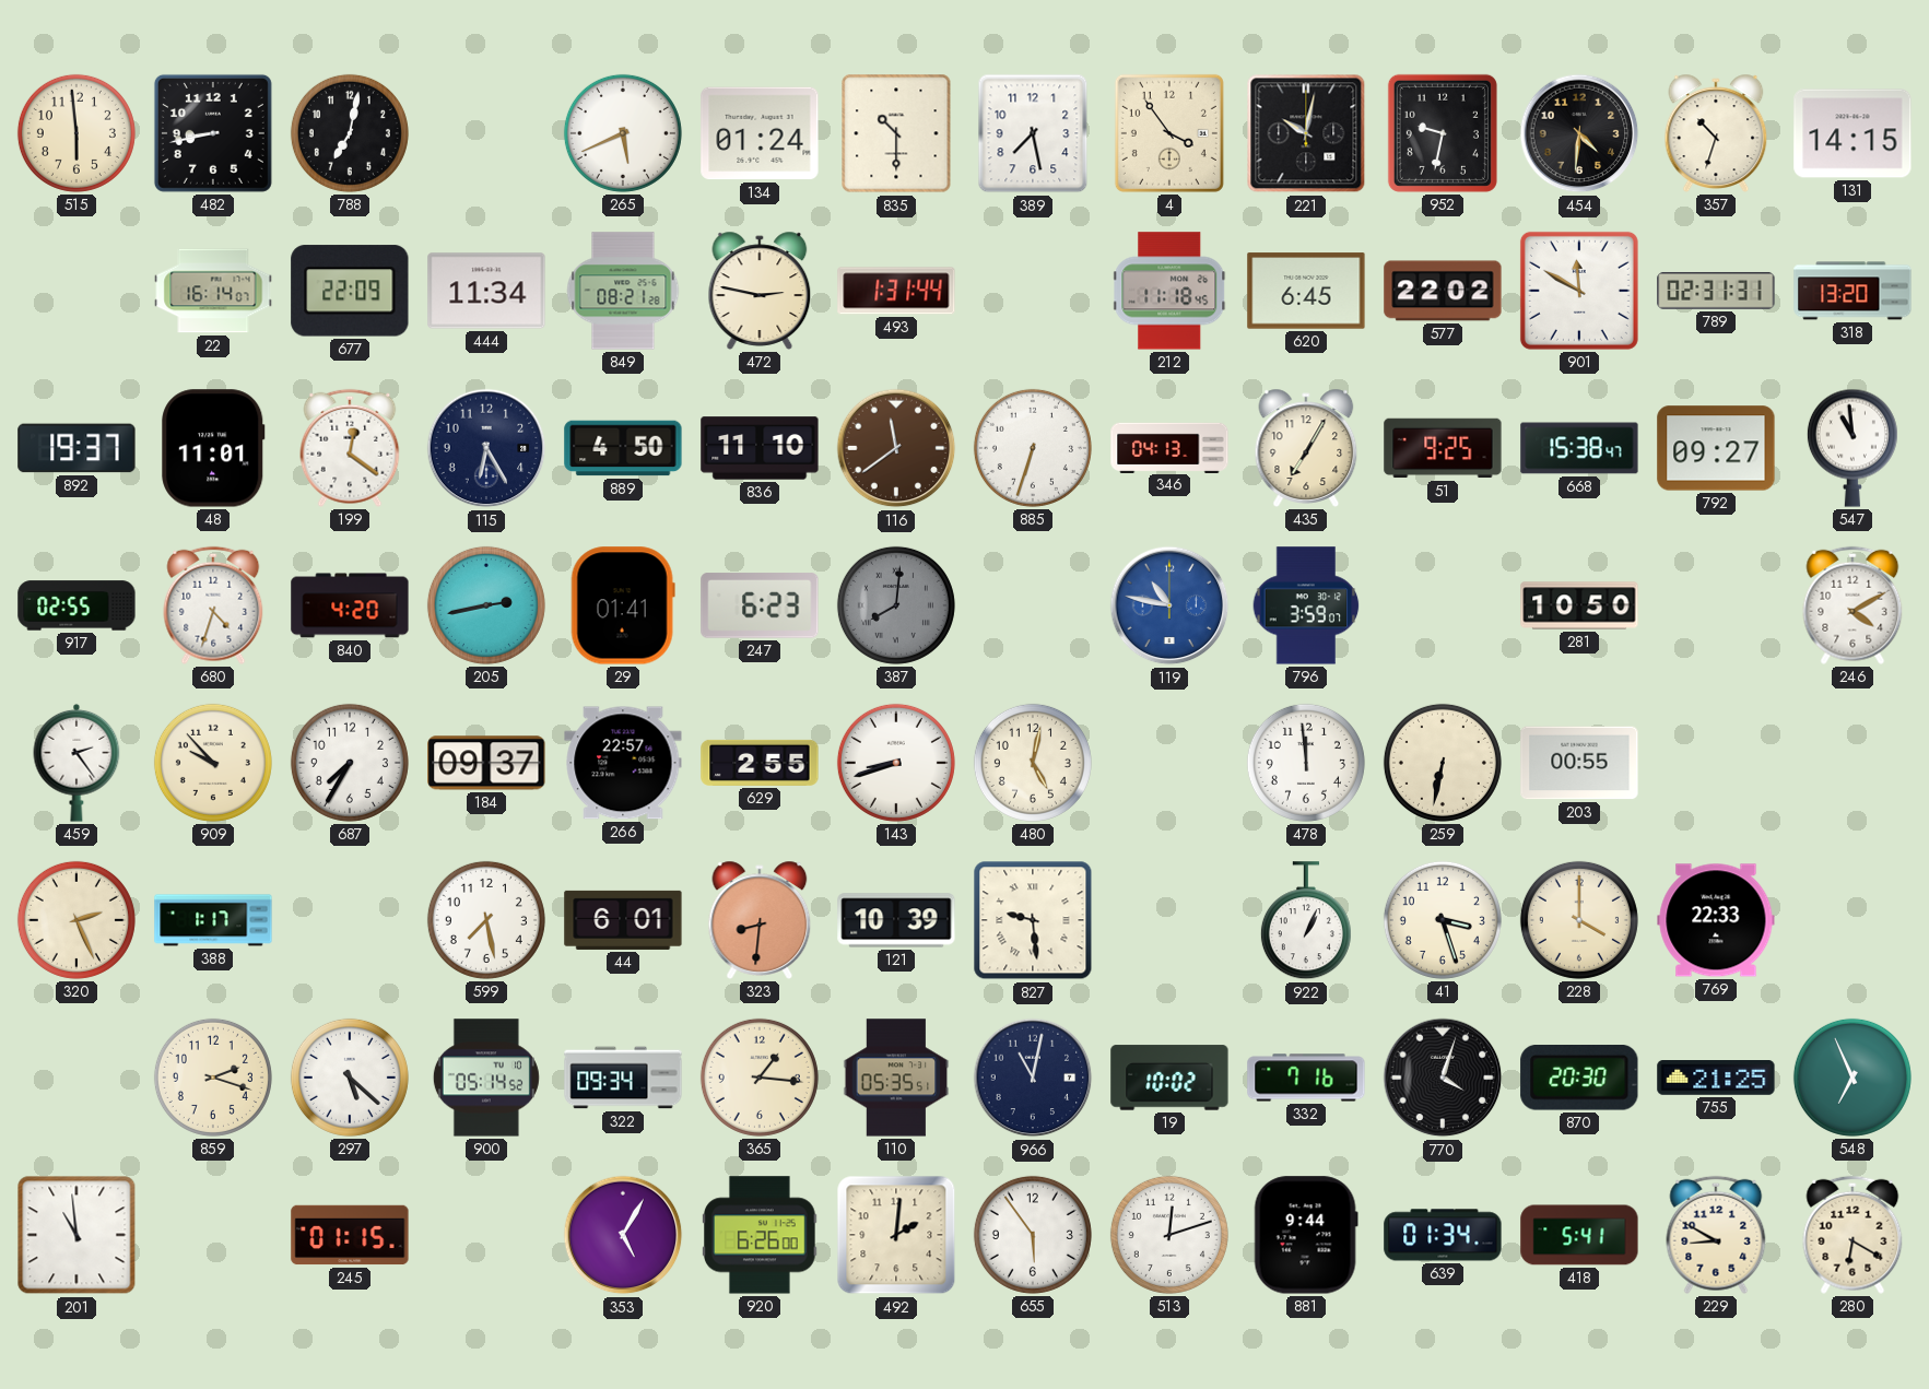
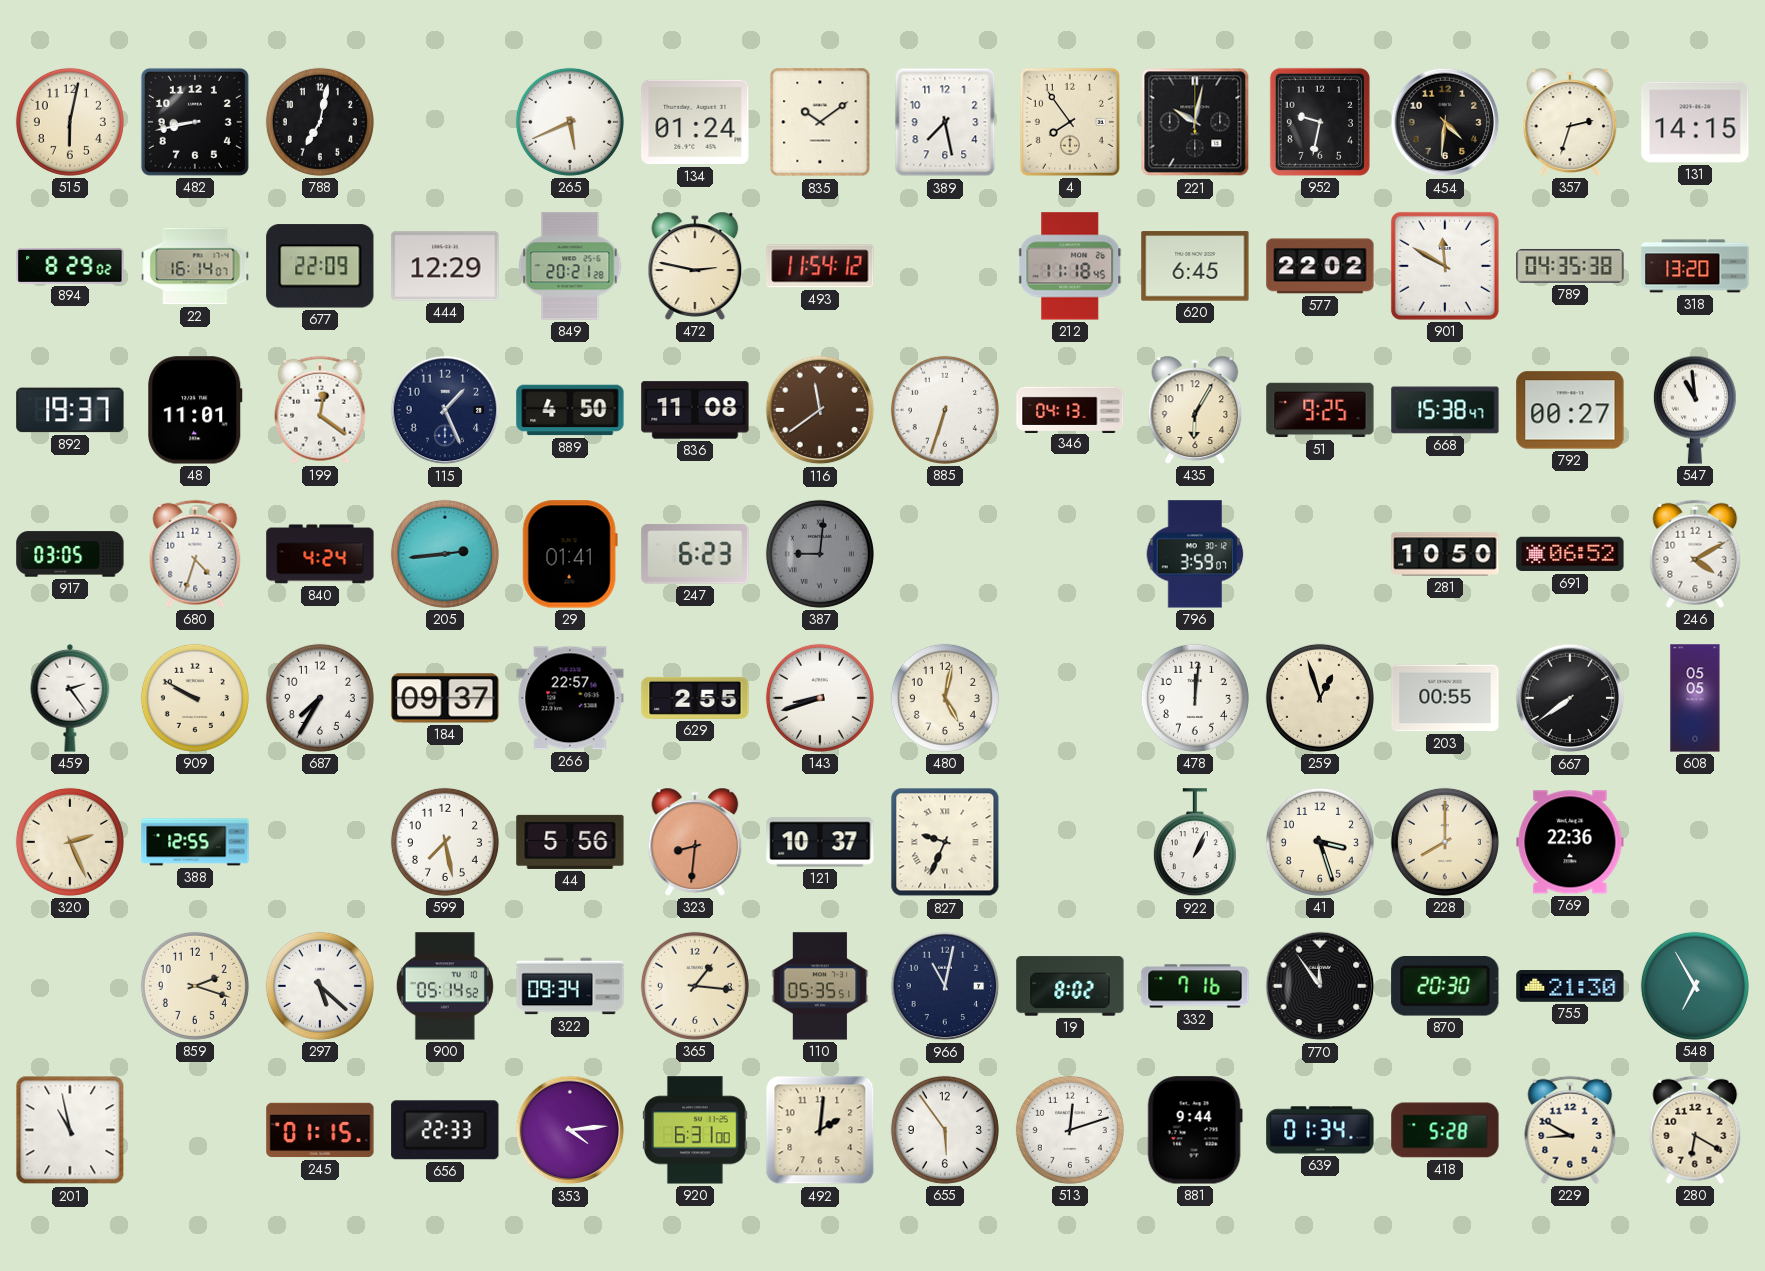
515: 5:59 -> 6:02 (70, 122)
835: 10:30 -> 10:09 (820, 122)
4: 3:54 -> 7:54 (1070, 122)
357: 10:33 -> 2:33 (1570, 122)
894: none -> 8:29 (70, 266)
444: 11:34 -> 12:29 (445, 266)
849: 08:21 -> 20:21 (570, 266)
493: 1:31 -> 11:54 (820, 266)
789: 02:31 -> 04:35 (1570, 266)
115: 6:25 -> 1:26 (445, 410)
836: 11:10 -> 11:08 (695, 410)
435: 7:05 -> 6:05 (1195, 410)
792: 09:27 -> 00:27 (1570, 410)
917: 02:55 -> 03:05 (70, 554)
840: 4:20 -> 4:24 (320, 554)
205: 2:43 -> 2:44 (445, 554)
387: 8:01 -> 9:01 (820, 554)
119: 10:47 -> none (1169, 605)
691: none -> 06:52 (1570, 554)
909: 9:53 -> 9:50 (195, 698)
478: 11:59 -> 12:01 (1195, 698)
259: 6:32 -> 12:57 (1320, 698)
667: none -> 7:39 (1570, 698)
608: none -> 05:05 (1695, 698)
388: 1:17 -> 12:55 (195, 842)
44: 6:01 -> 5:56 (570, 842)
121: 10:39 -> 10:37 (820, 842)
827: 9:29 -> 9:34 (945, 842)
228: 4:00 -> 8:00 (1445, 842)
769: 22:33 -> 22:36 (1570, 842)
19: 10:02 -> 8:02 (1070, 986)
770: 4:03 -> 11:54 (1320, 986)
755: 21:25 -> 21:30 (1570, 987)
548: 6:56 -> 6:55 (1695, 986)
201: 10:59 -> 10:58 (70, 1130)
656: none -> 22:33 (445, 1130)
353: 5:05 -> 4:14 (570, 1130)
920: 6:26 -> 6:31 (695, 1130)
418: 5:41 -> 5:28 (1445, 1130)
